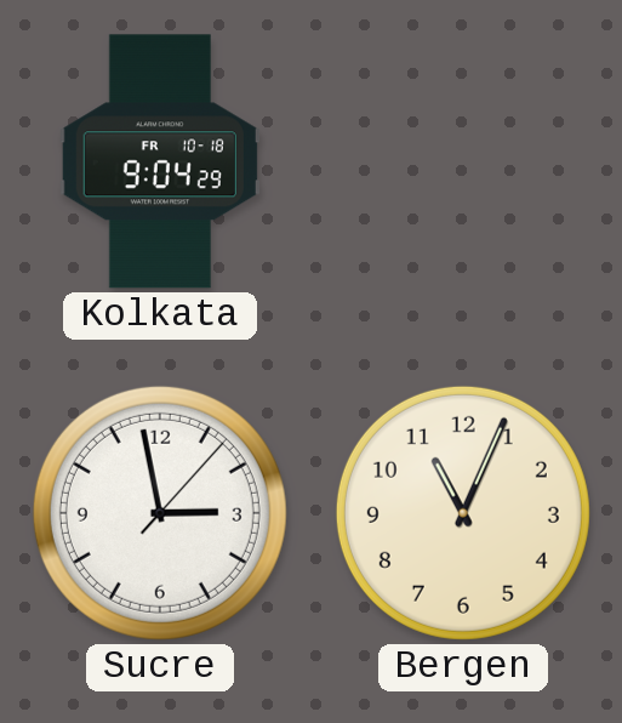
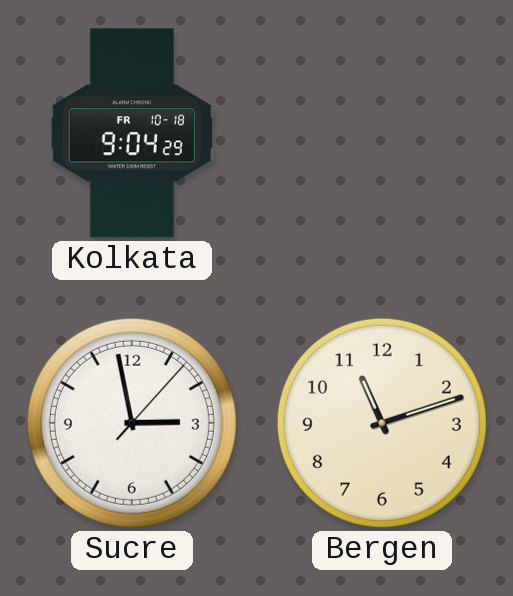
Bergen: 11:04 -> 11:12 (382, 423)
